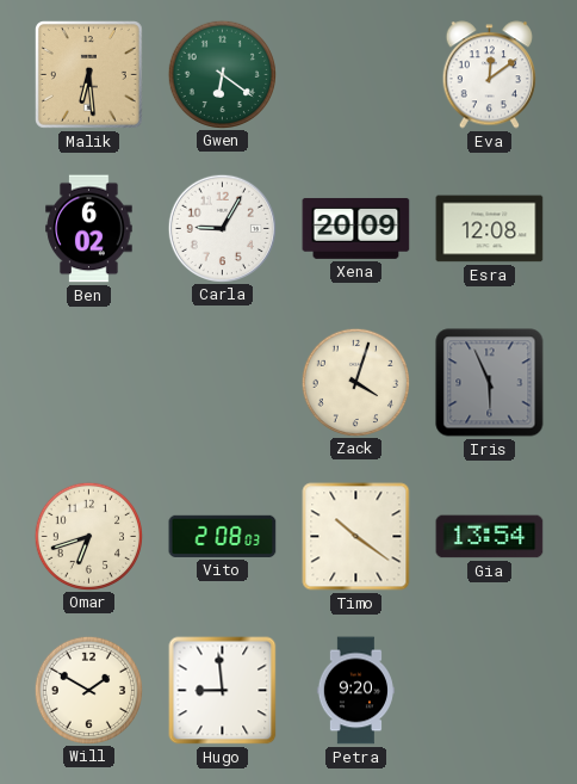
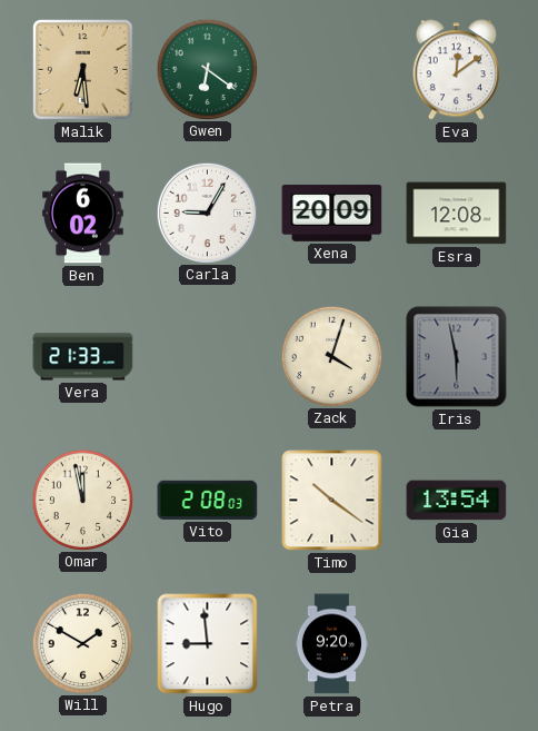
Vera: none -> 21:33 (83, 357)
Iris: 5:56 -> 5:58 (457, 357)
Omar: 6:42 -> 11:58 (82, 500)
